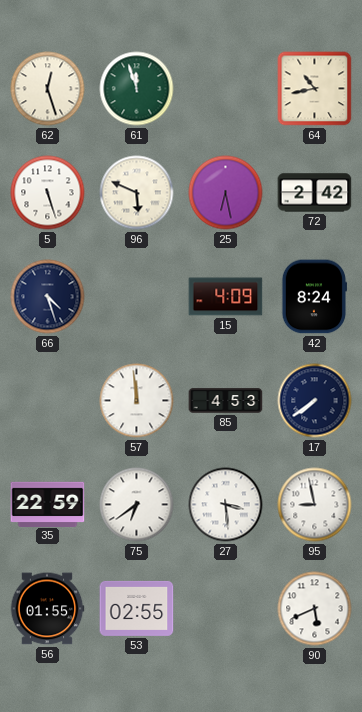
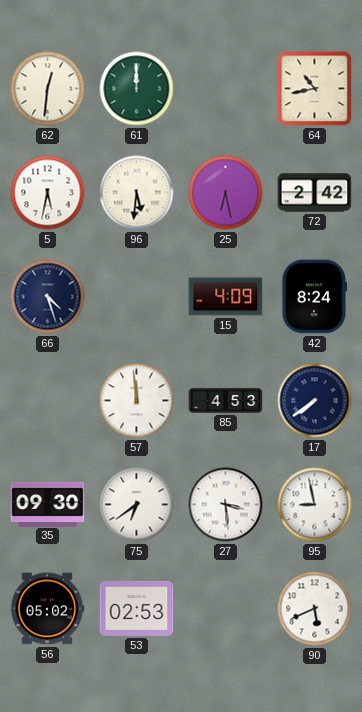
62: 12:27 -> 12:31 (48, 89)
61: 11:57 -> 12:00 (137, 89)
5: 5:27 -> 5:32 (48, 193)
96: 5:49 -> 5:31 (137, 193)
35: 22:59 -> 09:30 (48, 504)
56: 01:55 -> 05:02 (47, 609)
53: 02:55 -> 02:53 (137, 608)
